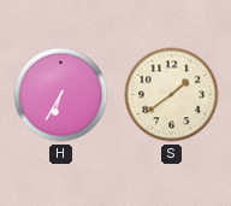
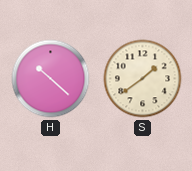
H: 6:35 -> 10:22 (51, 79)
